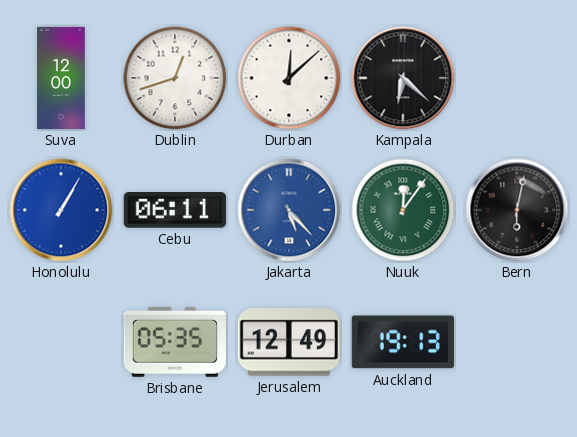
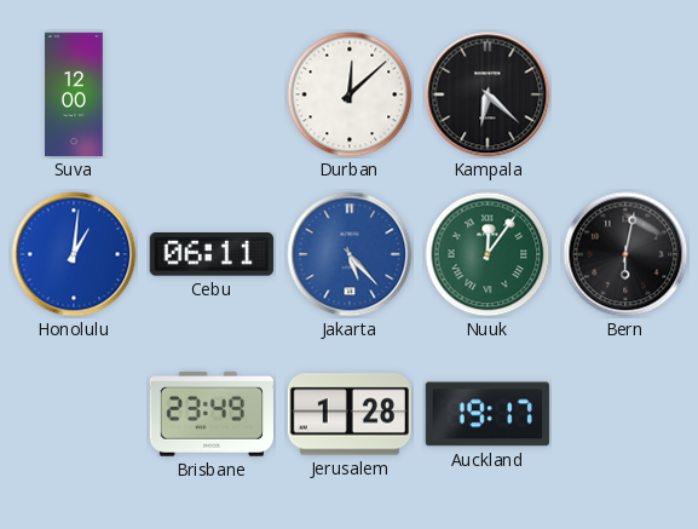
Dublin: 12:42 -> none (175, 78)
Honolulu: 1:05 -> 1:01 (74, 254)
Brisbane: 05:35 -> 23:49 (210, 414)
Jerusalem: 12:49 -> 1:28 (350, 414)
Auckland: 19:13 -> 19:17 (488, 414)
